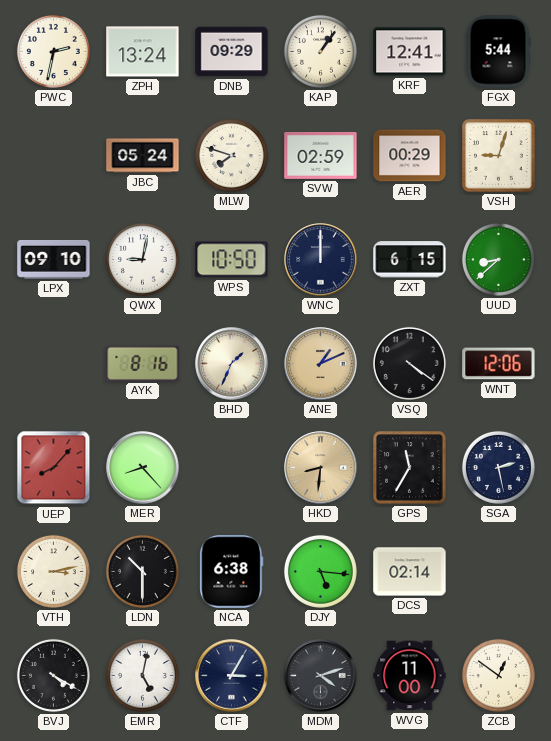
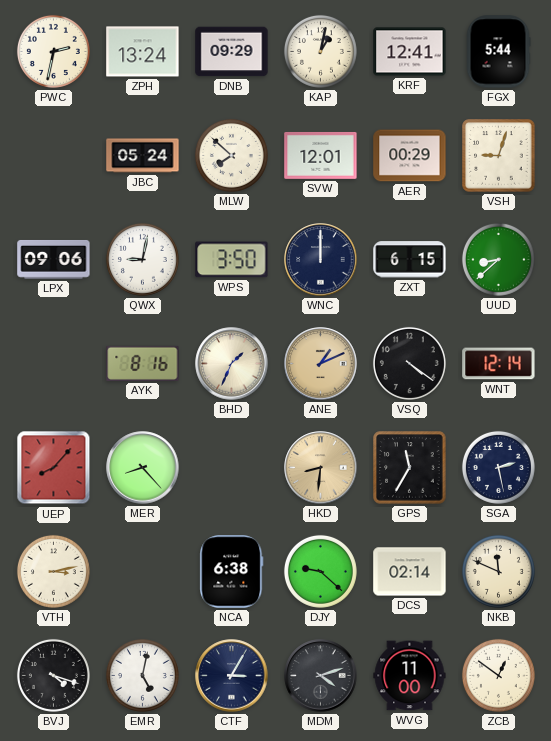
KAP: 1:06 -> 1:02 (320, 51)
MLW: 7:48 -> 7:52 (231, 155)
SVW: 02:59 -> 12:01 (321, 155)
LPX: 09:10 -> 09:06 (54, 259)
WPS: 10:50 -> 3:50 (232, 260)
WNT: 12:06 -> 12:14 (499, 364)
LDN: 10:30 -> none (142, 571)
DJY: 5:16 -> 9:22 (320, 571)
NKB: none -> 11:49 (498, 571)
BVJ: 4:20 -> 4:18 (53, 675)
